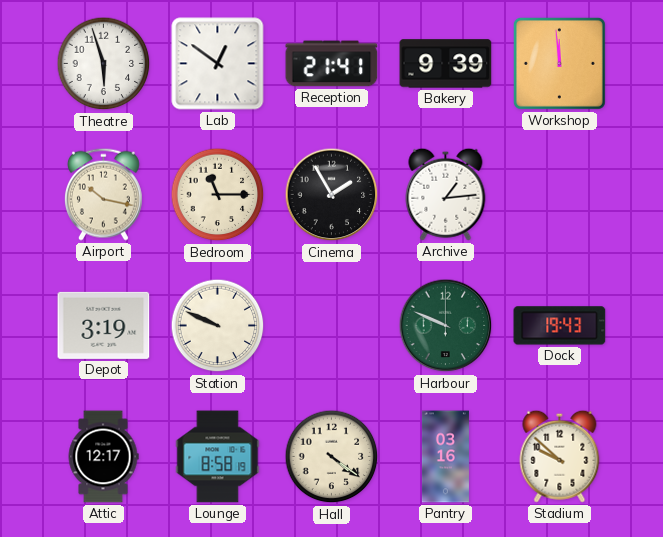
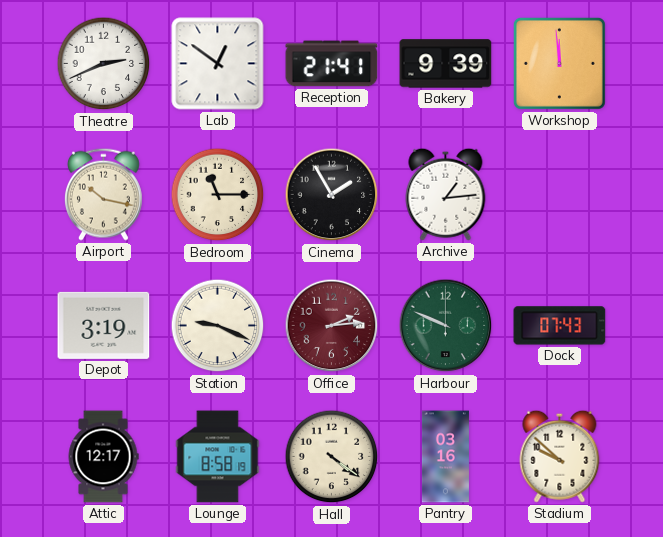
Theatre: 5:57 -> 2:41 (104, 64)
Station: 9:49 -> 9:19 (218, 326)
Office: none -> 2:14 (332, 326)
Dock: 19:43 -> 07:43 (560, 326)
